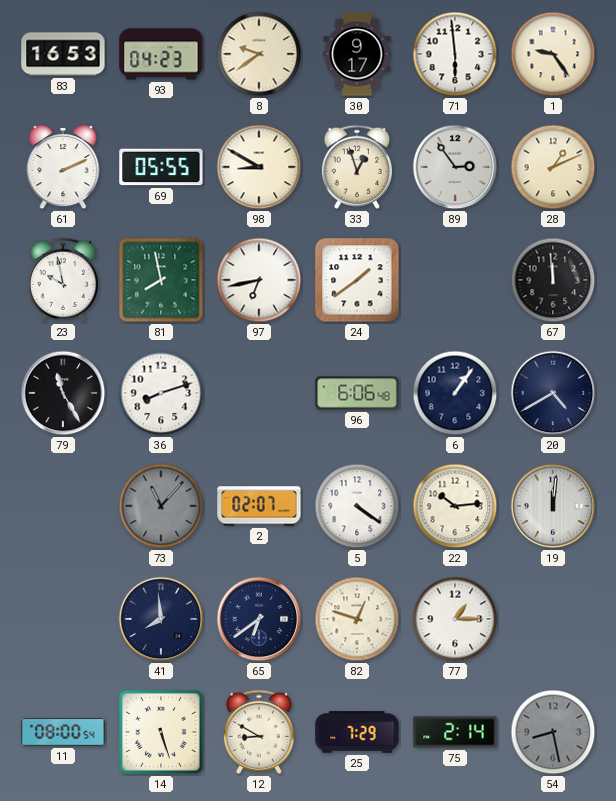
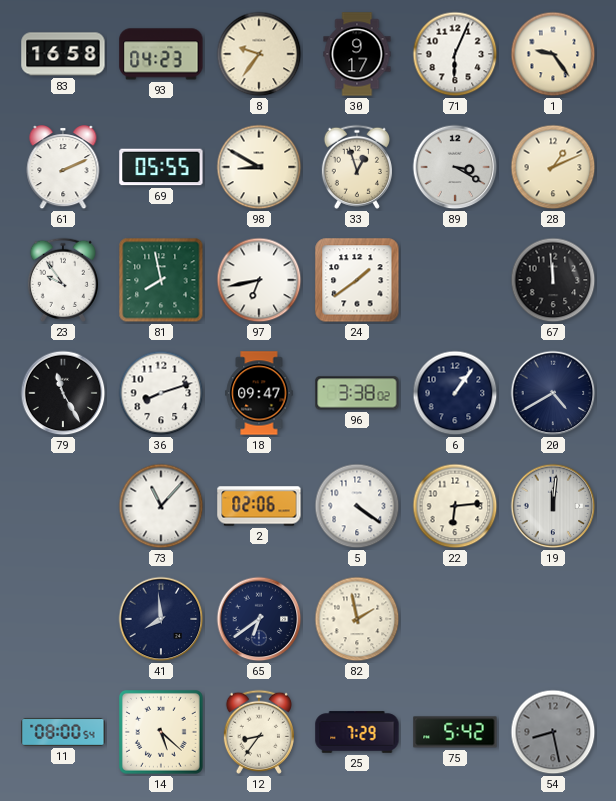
83: 16:53 -> 16:58 (63, 54)
8: 9:39 -> 9:36 (259, 54)
71: 5:59 -> 6:04 (455, 54)
89: 2:54 -> 3:20 (455, 167)
23: 9:58 -> 9:54 (63, 280)
18: none -> 09:47 (259, 393)
96: 6:06 -> 3:38 (357, 393)
73 dial: grey -> white (161, 506)
2: 02:07 -> 02:06 (259, 506)
22: 10:14 -> 6:14 (455, 506)
82: 12:48 -> 1:58 (357, 619)
77: 1:15 -> none (455, 619)
14: 5:27 -> 5:22 (161, 732)
12: 8:50 -> 8:36 (259, 732)
75: 2:14 -> 5:42 (455, 732)
